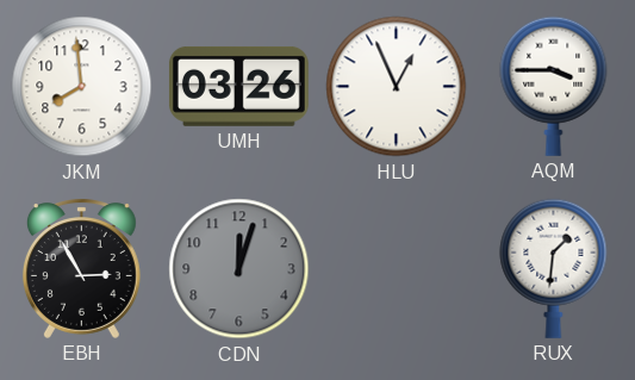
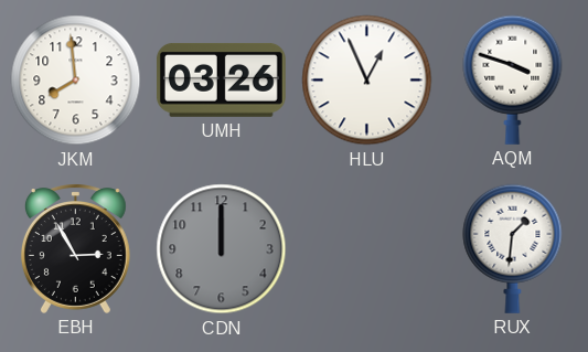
AQM: 3:45 -> 3:48 (513, 79)
CDN: 12:03 -> 12:00 (222, 249)
